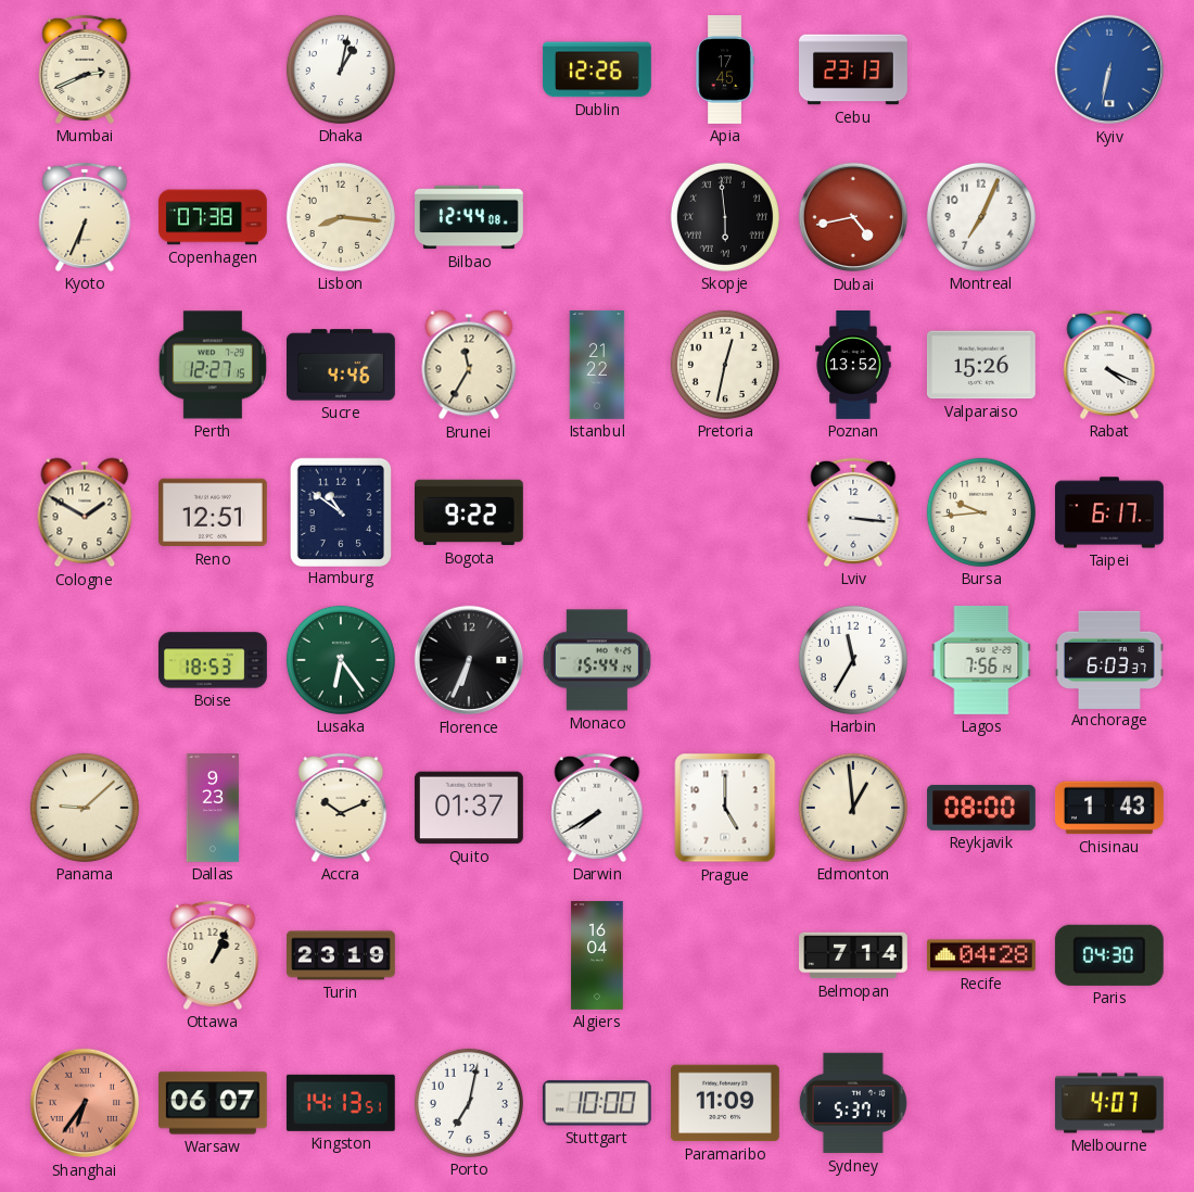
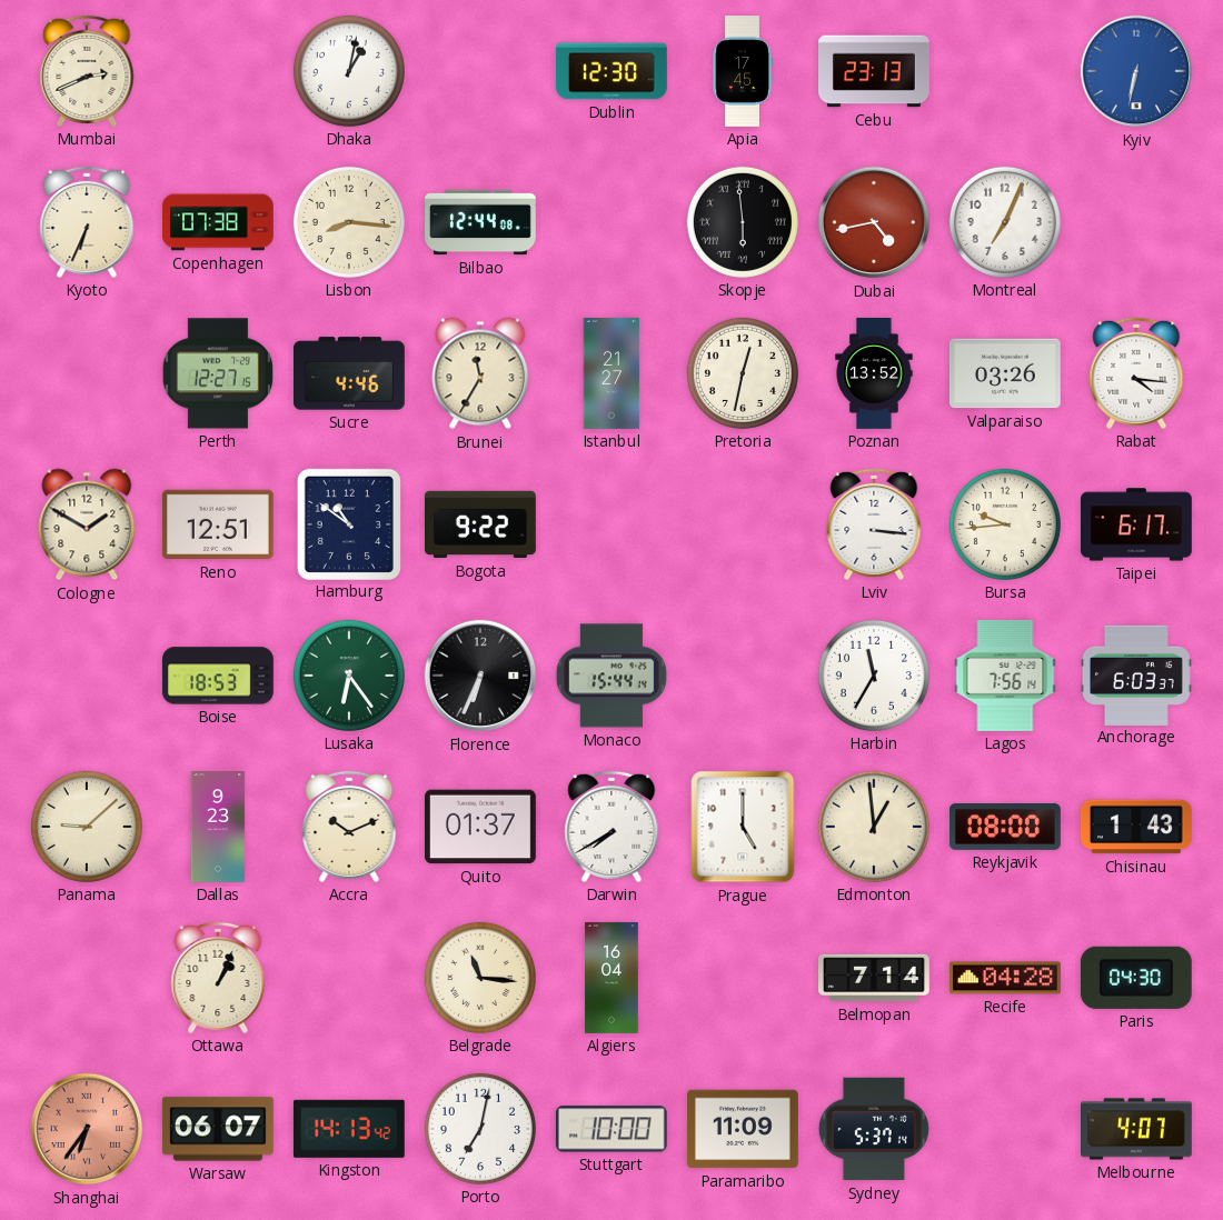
Dublin: 12:26 -> 12:30 (611, 71)
Istanbul: 21:22 -> 21:27 (611, 374)
Valparaiso: 15:26 -> 03:26 (1005, 373)
Rabat: 4:19 -> 4:16 (1136, 373)
Turin: 23:19 -> none (342, 955)
Belgrade: none -> 11:16 (480, 978)
Kingston: 14:13:51 -> 14:13:42 (349, 1129)
